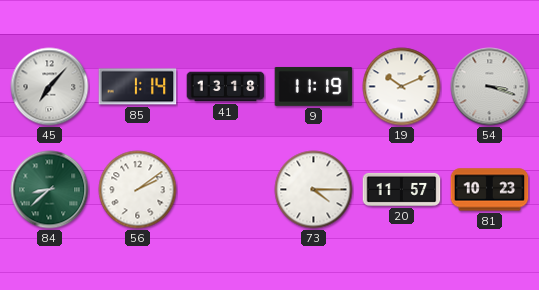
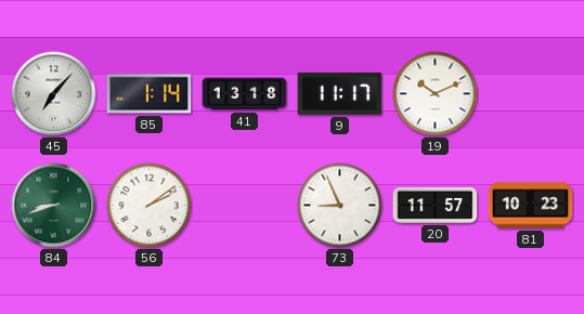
9: 11:19 -> 11:17 (340, 93)
54: 3:18 -> none (490, 87)
84: 8:38 -> 8:42 (54, 206)
73: 4:15 -> 8:56 (340, 206)
